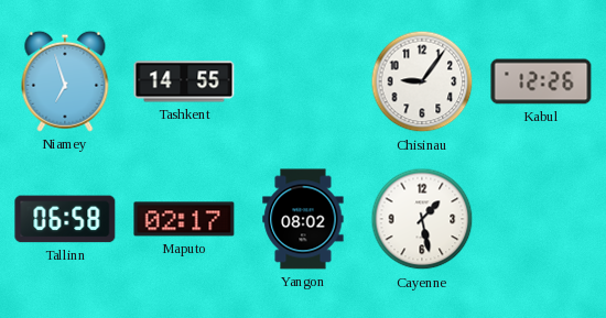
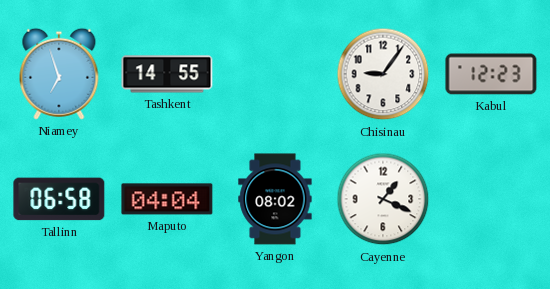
Kabul: 12:26 -> 12:23 (491, 74)
Maputo: 02:17 -> 04:04 (167, 199)
Cayenne: 1:28 -> 1:19 (383, 199)
